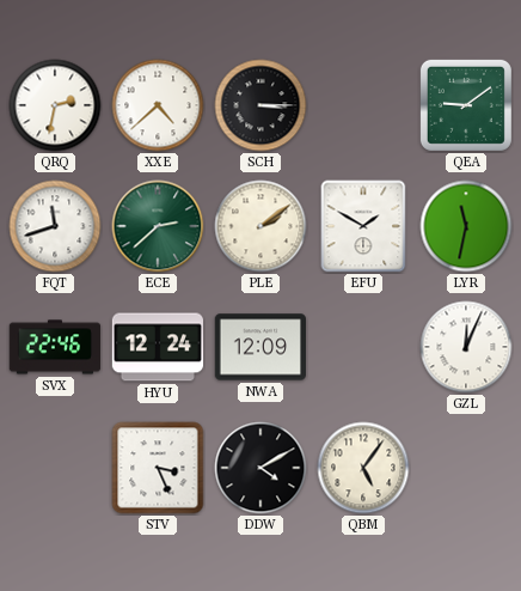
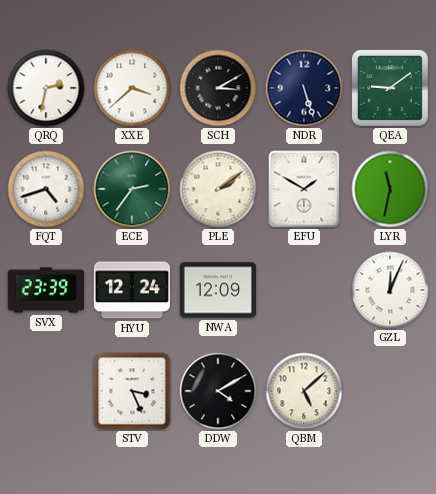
XXE: 4:38 -> 3:38 (132, 88)
SCH: 3:15 -> 3:10 (218, 88)
NDR: none -> 5:27 (304, 88)
FQT: 11:42 -> 4:42 (46, 189)
ECE: 2:38 -> 2:36 (132, 189)
SVX: 22:46 -> 23:39 (46, 290)
QBM: 5:06 -> 5:08 (304, 391)
